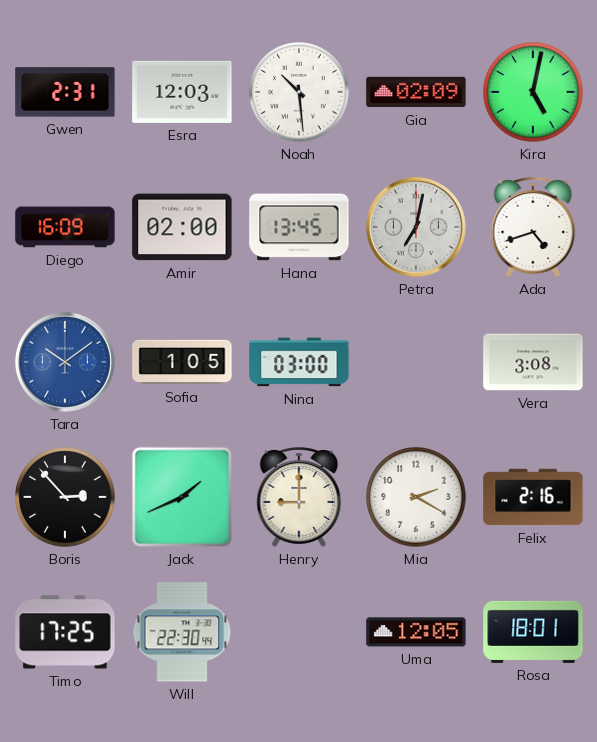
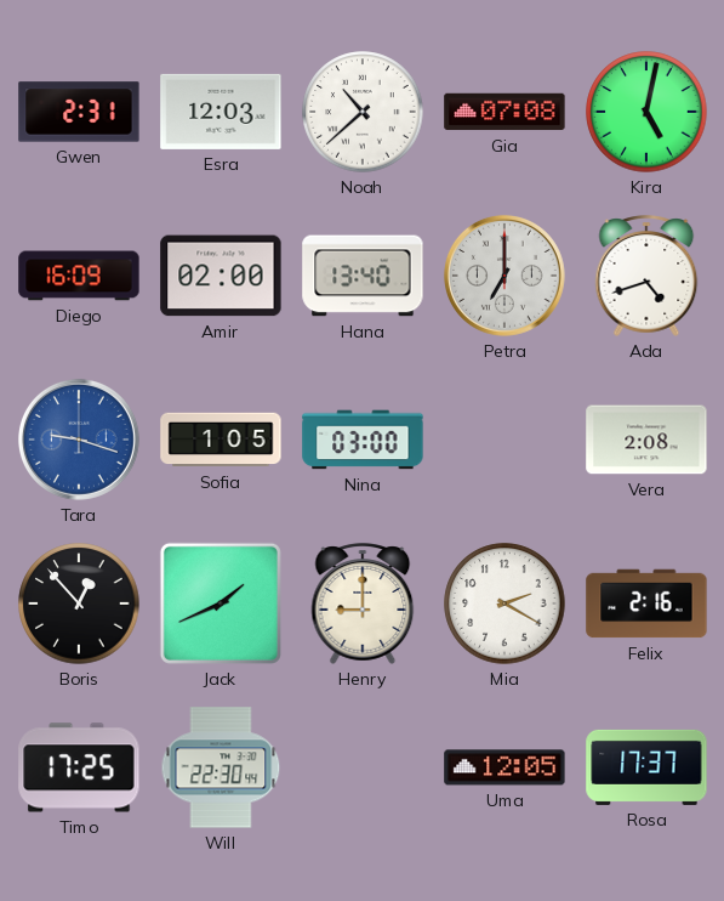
Noah: 10:29 -> 10:38 (363, 112)
Gia: 02:09 -> 07:08 (504, 112)
Hana: 13:45 -> 13:40 (363, 276)
Petra: 7:02 -> 7:00 (504, 276)
Tara: 10:09 -> 9:18 (79, 440)
Vera: 3:08 -> 2:08 (646, 440)
Boris: 2:53 -> 12:53 (79, 603)
Rosa: 18:01 -> 17:37 (646, 767)
